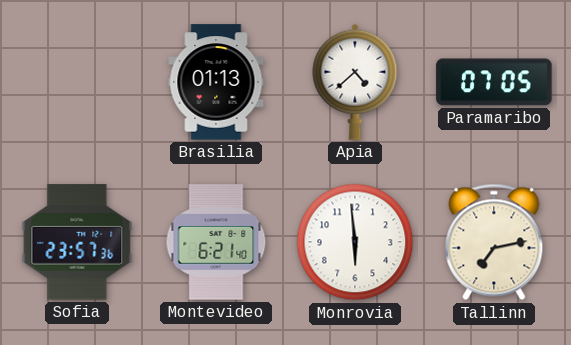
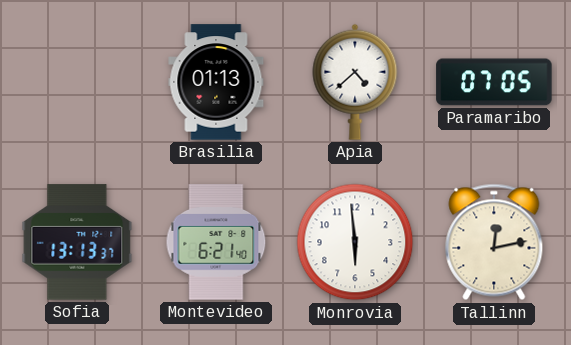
Sofia: 23:57 -> 13:13 (77, 242)
Tallinn: 7:13 -> 12:13 (494, 242)
